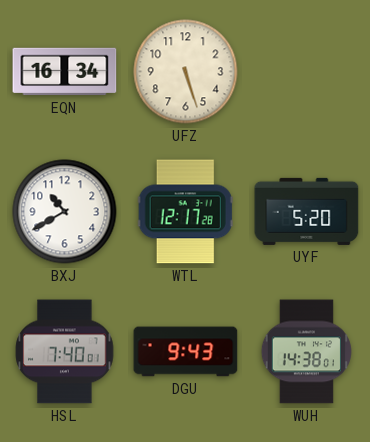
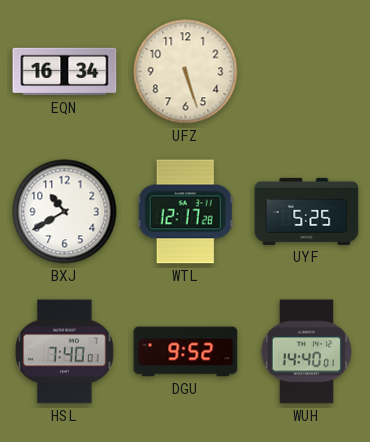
UYF: 5:20 -> 5:25 (307, 211)
DGU: 9:43 -> 9:52 (186, 352)
WUH: 14:38 -> 14:40 (306, 352)
